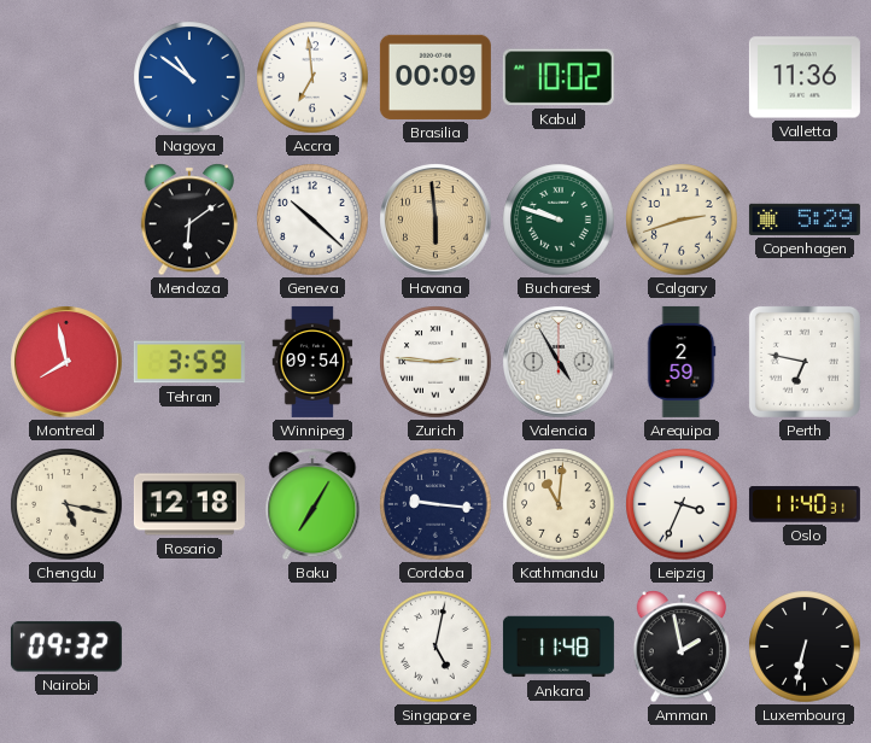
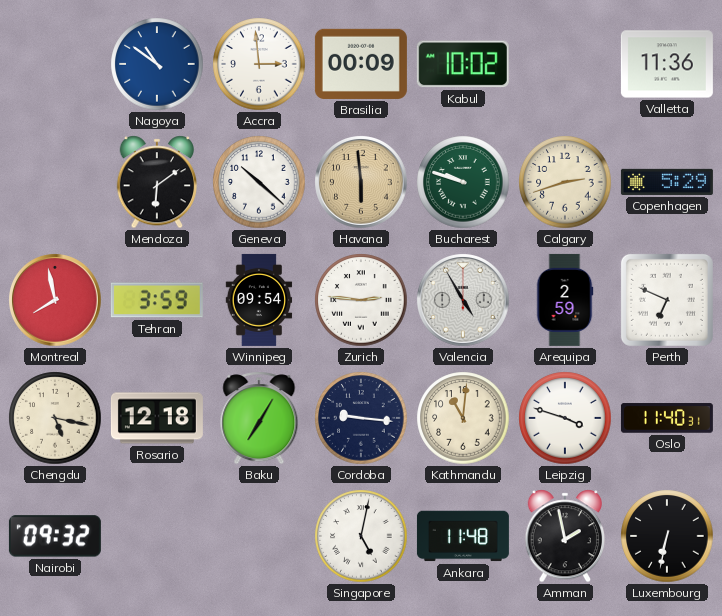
Accra: 6:59 -> 2:59 (259, 64)
Perth: 6:47 -> 6:49 (667, 300)
Leipzig: 3:34 -> 3:48 (565, 418)
